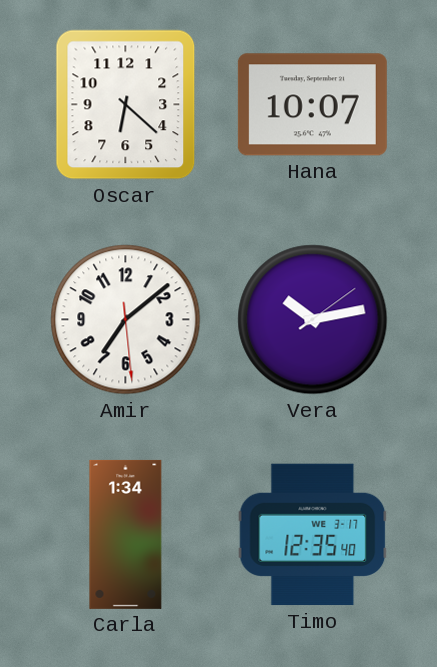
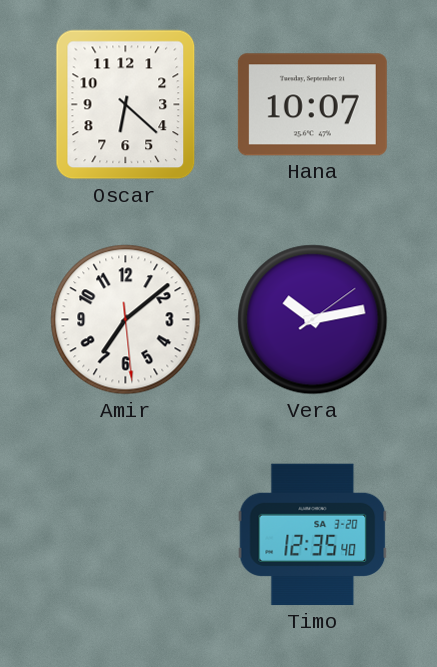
Carla: 1:34 -> none (126, 534)
Timo date: WE 3-17 -> SA 3-20 (313, 535)
